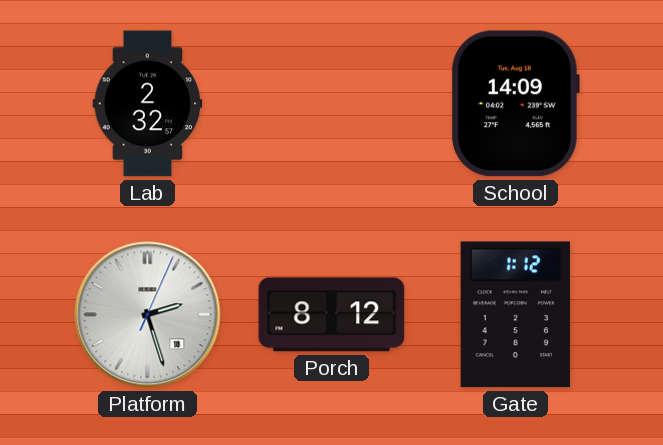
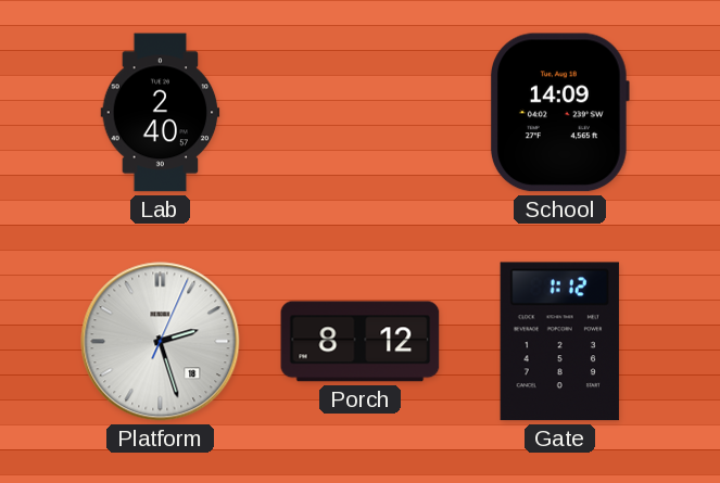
Lab: 2:32 -> 2:40 (161, 113)
